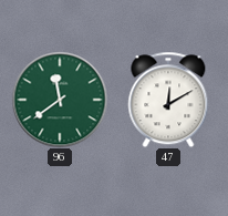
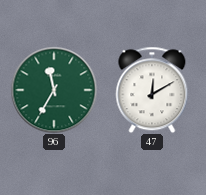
96: 11:39 -> 11:35 (54, 90)
